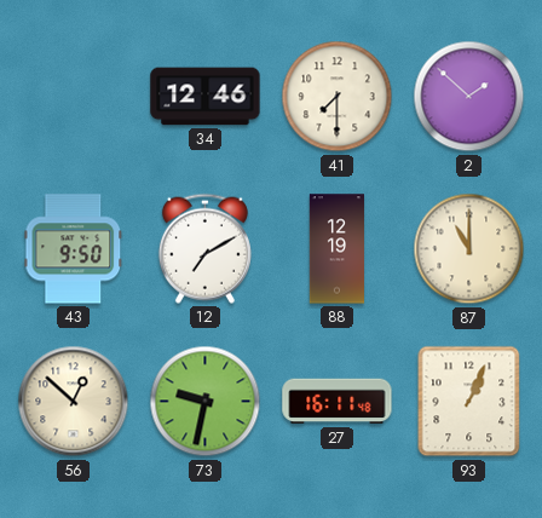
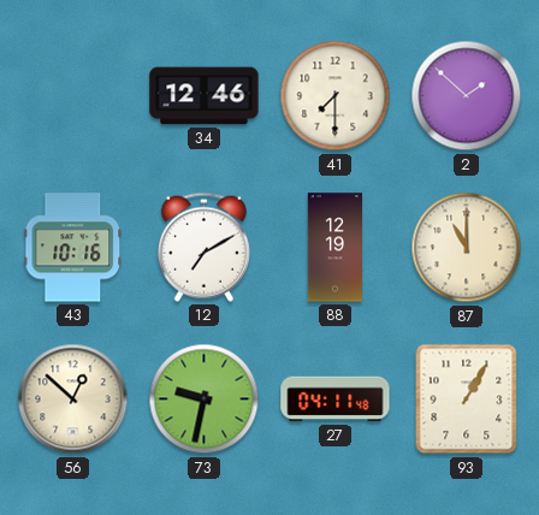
43: 9:50 -> 10:16 (73, 248)
27: 16:11 -> 04:11 (336, 399)
93: 1:04 -> 1:05 (467, 399)
